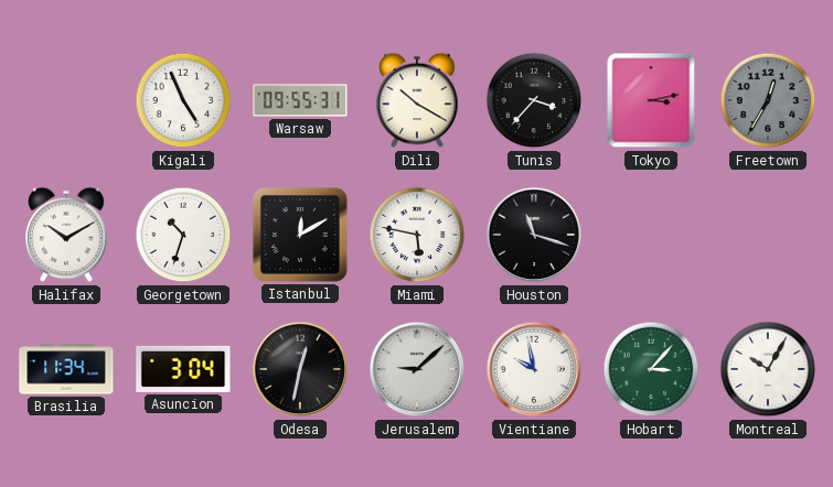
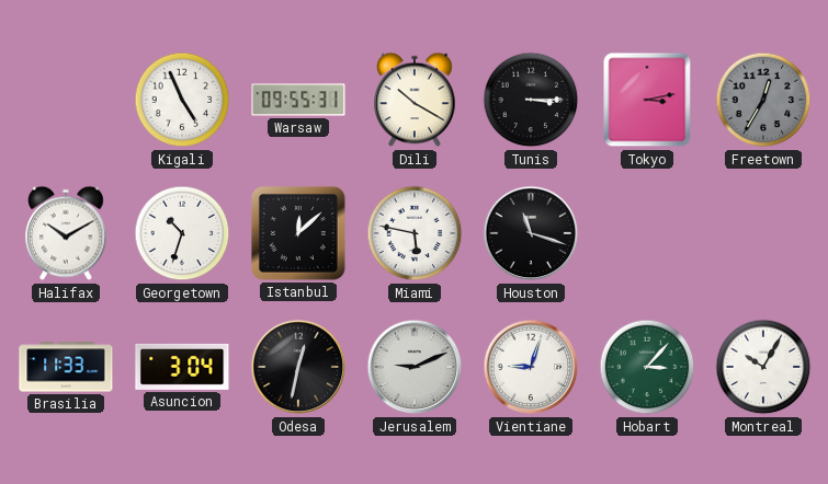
Tunis: 3:37 -> 3:15 (531, 100)
Istanbul: 12:10 -> 12:08 (298, 233)
Brasilia: 11:34 -> 11:33 (66, 367)
Jerusalem: 9:08 -> 9:11 (415, 367)
Vientiane: 9:58 -> 9:03 (531, 367)
